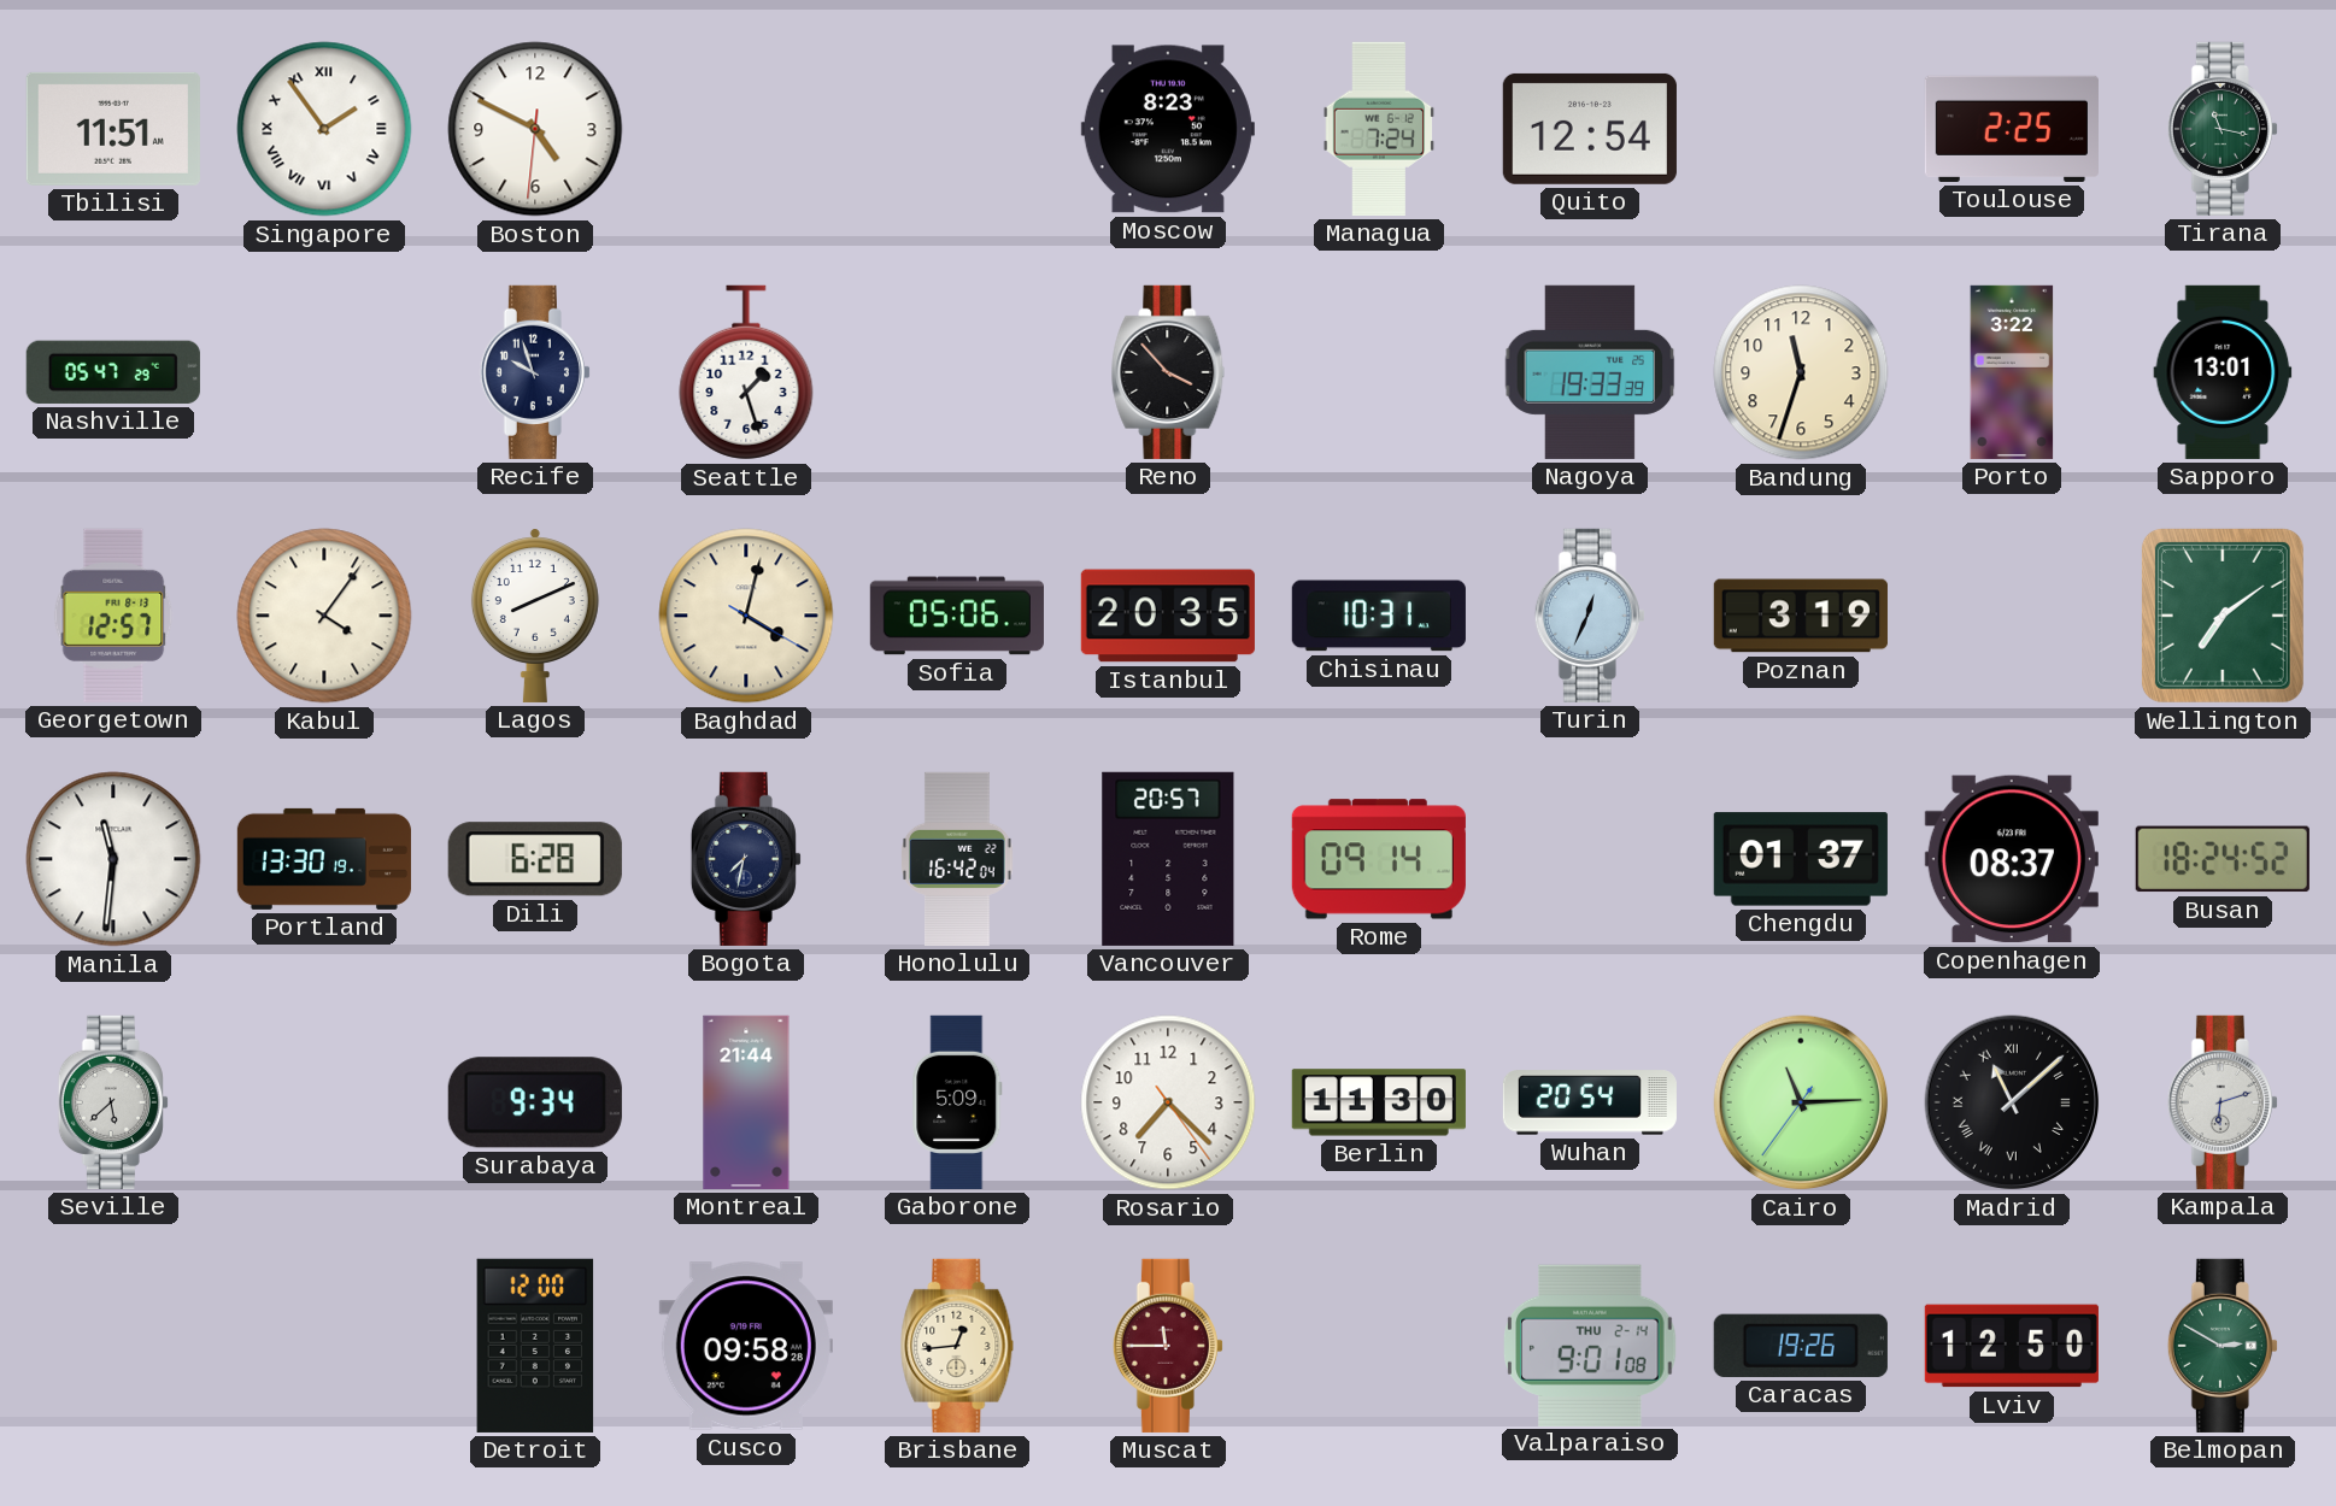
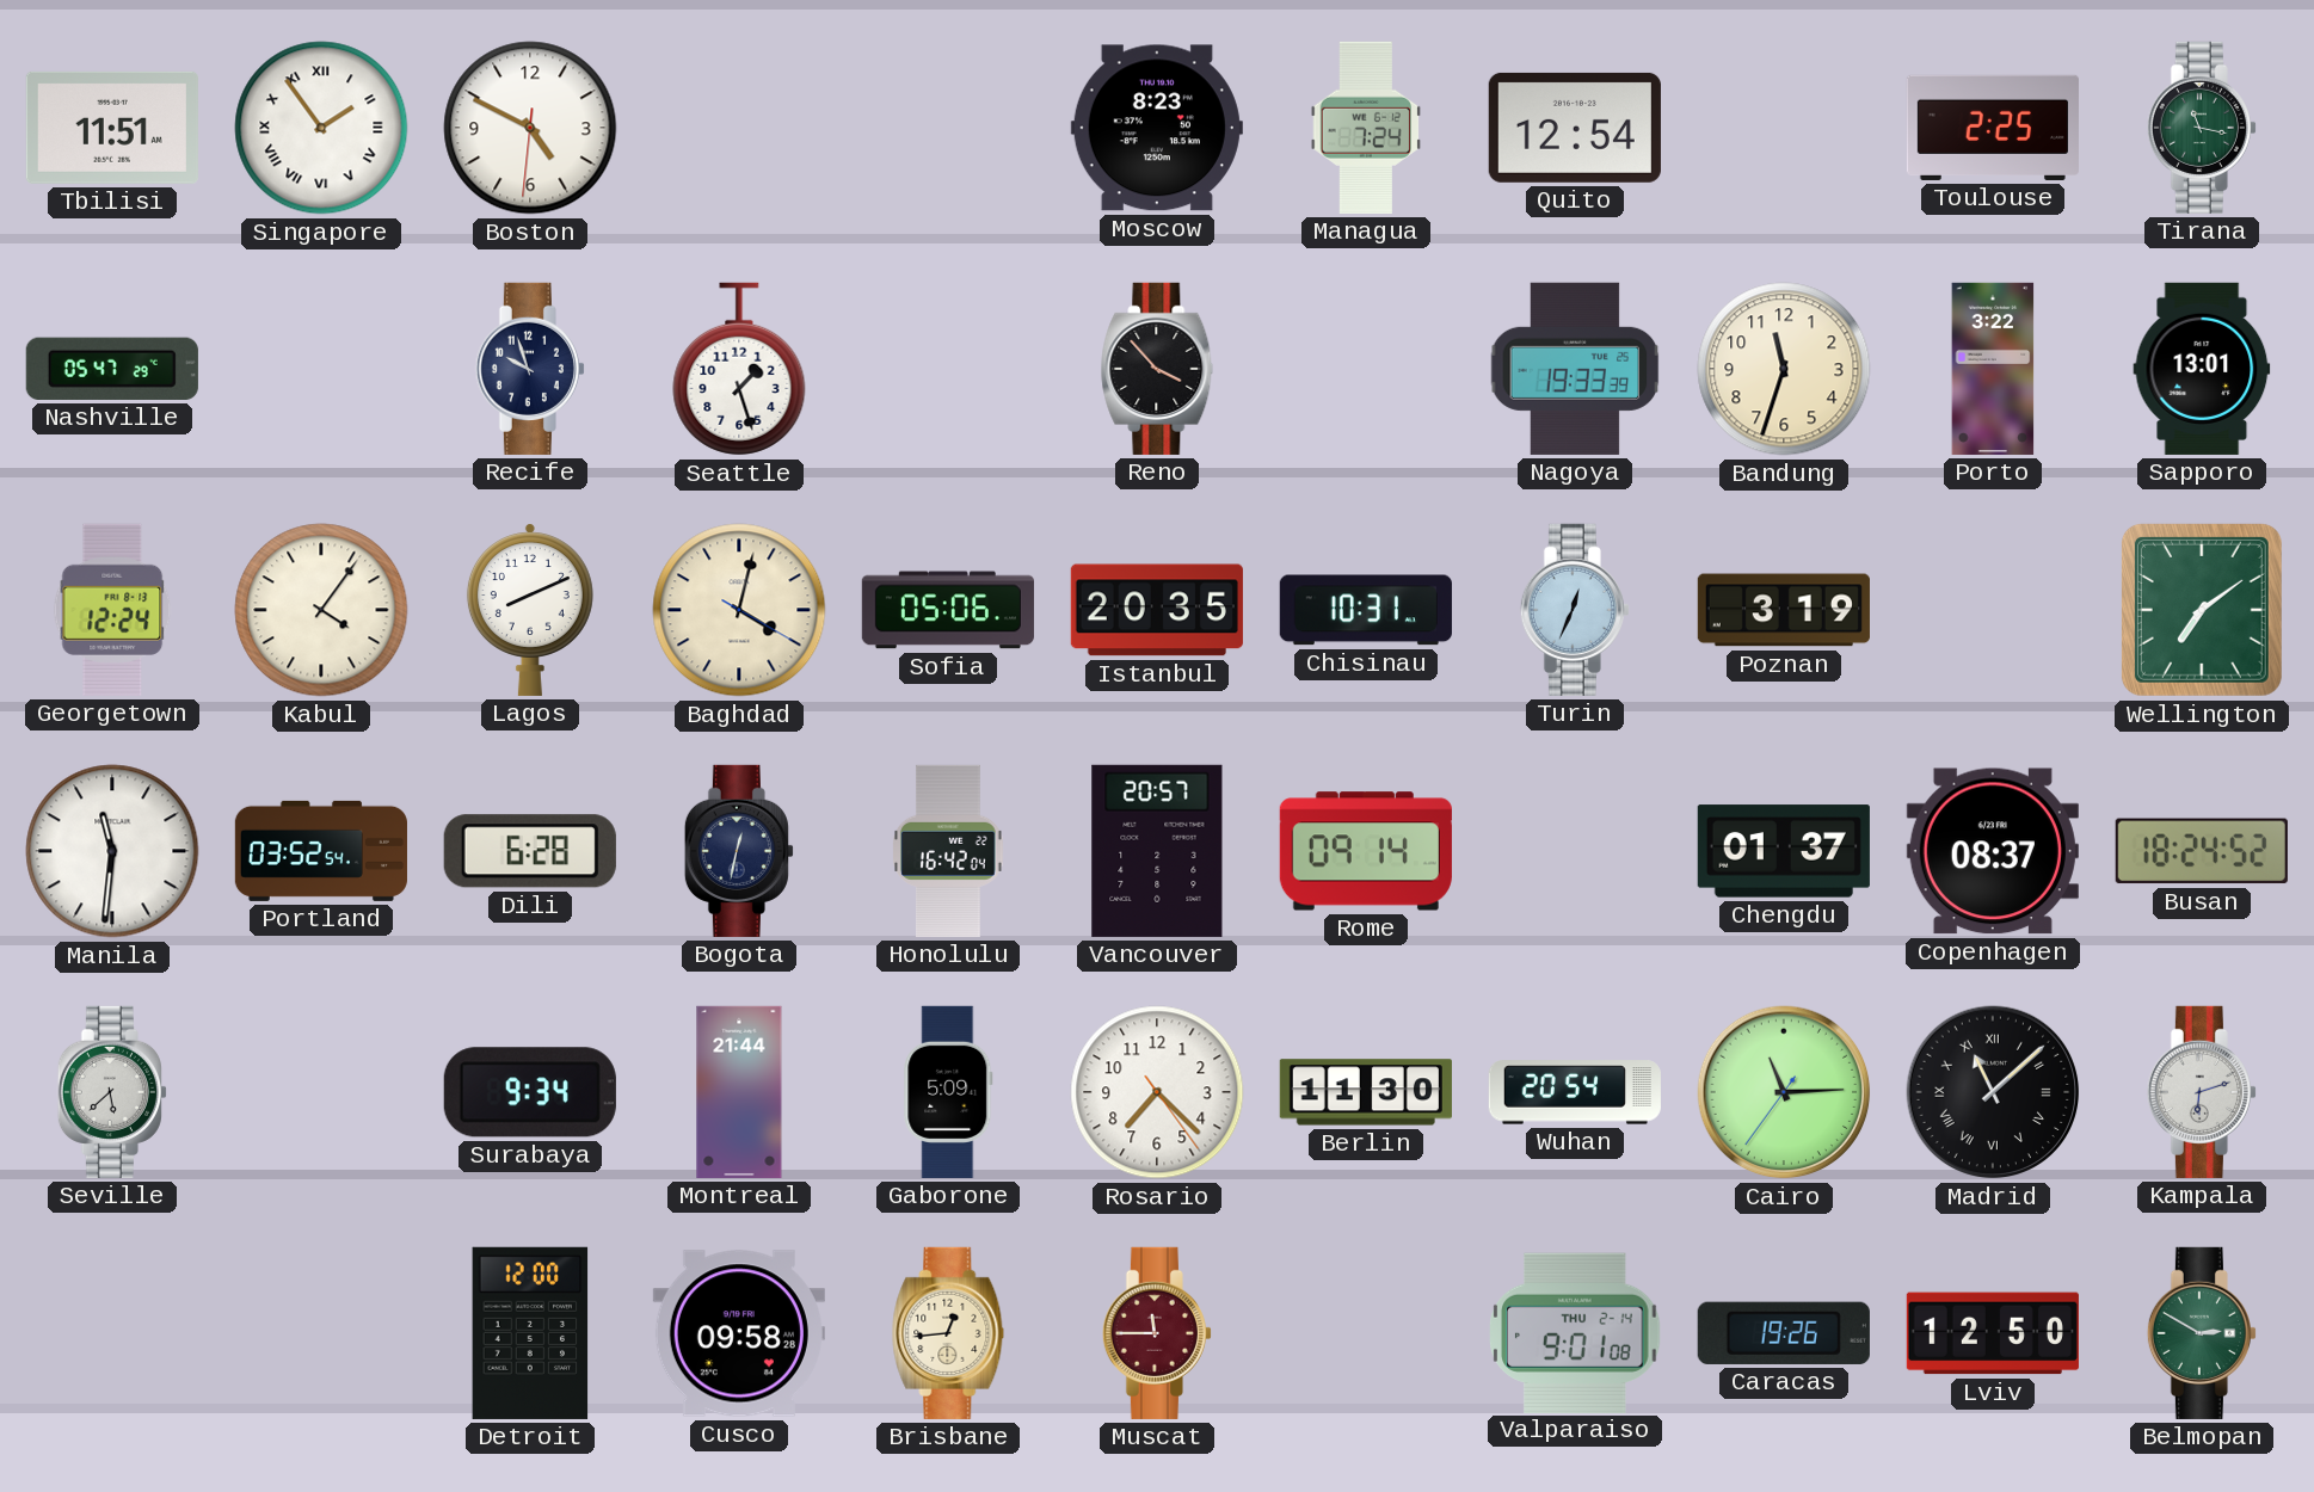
Georgetown: 12:57 -> 12:24 (112, 610)
Portland: 13:30 -> 03:52 (321, 851)
Bogota: 7:32 -> 12:32 (739, 851)
